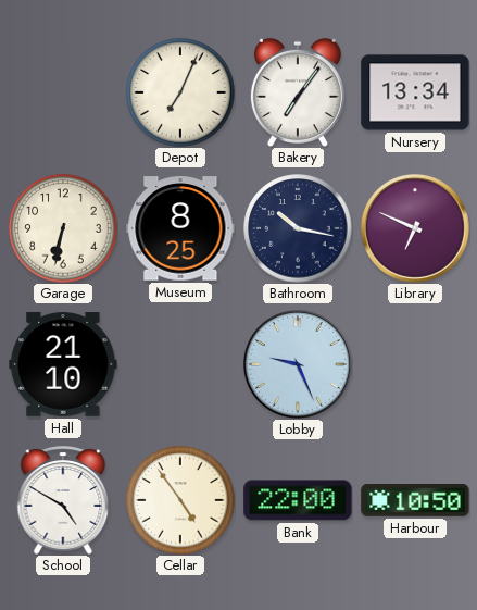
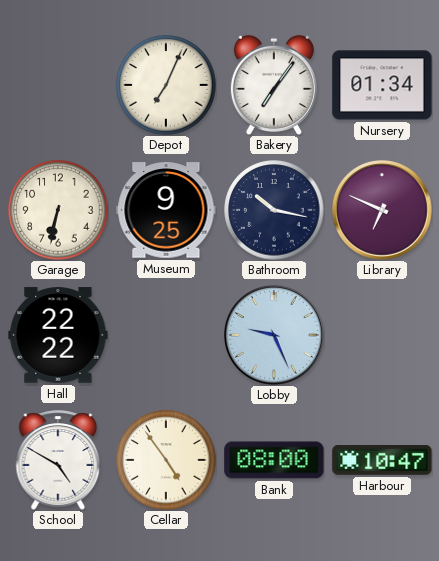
Nursery: 13:34 -> 01:34 (382, 85)
Museum: 8:25 -> 9:25 (166, 210)
Hall: 21:10 -> 22:22 (58, 335)
Bank: 22:00 -> 08:00 (274, 460)
Harbour: 10:50 -> 10:47 (382, 461)
